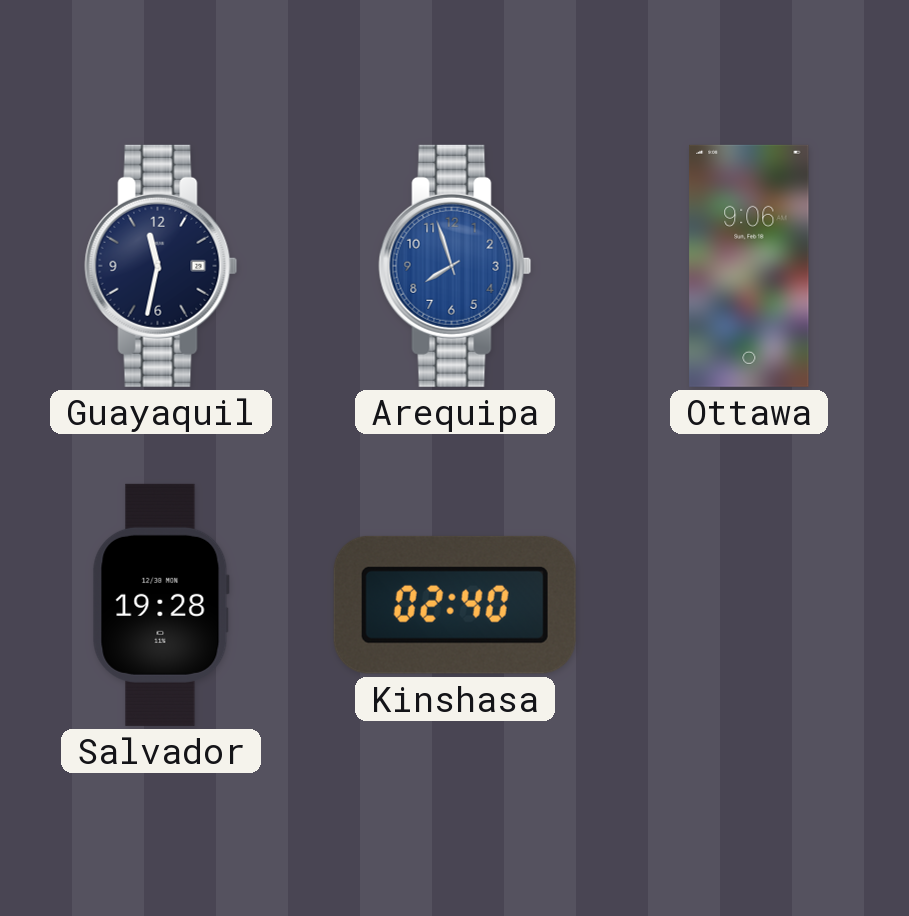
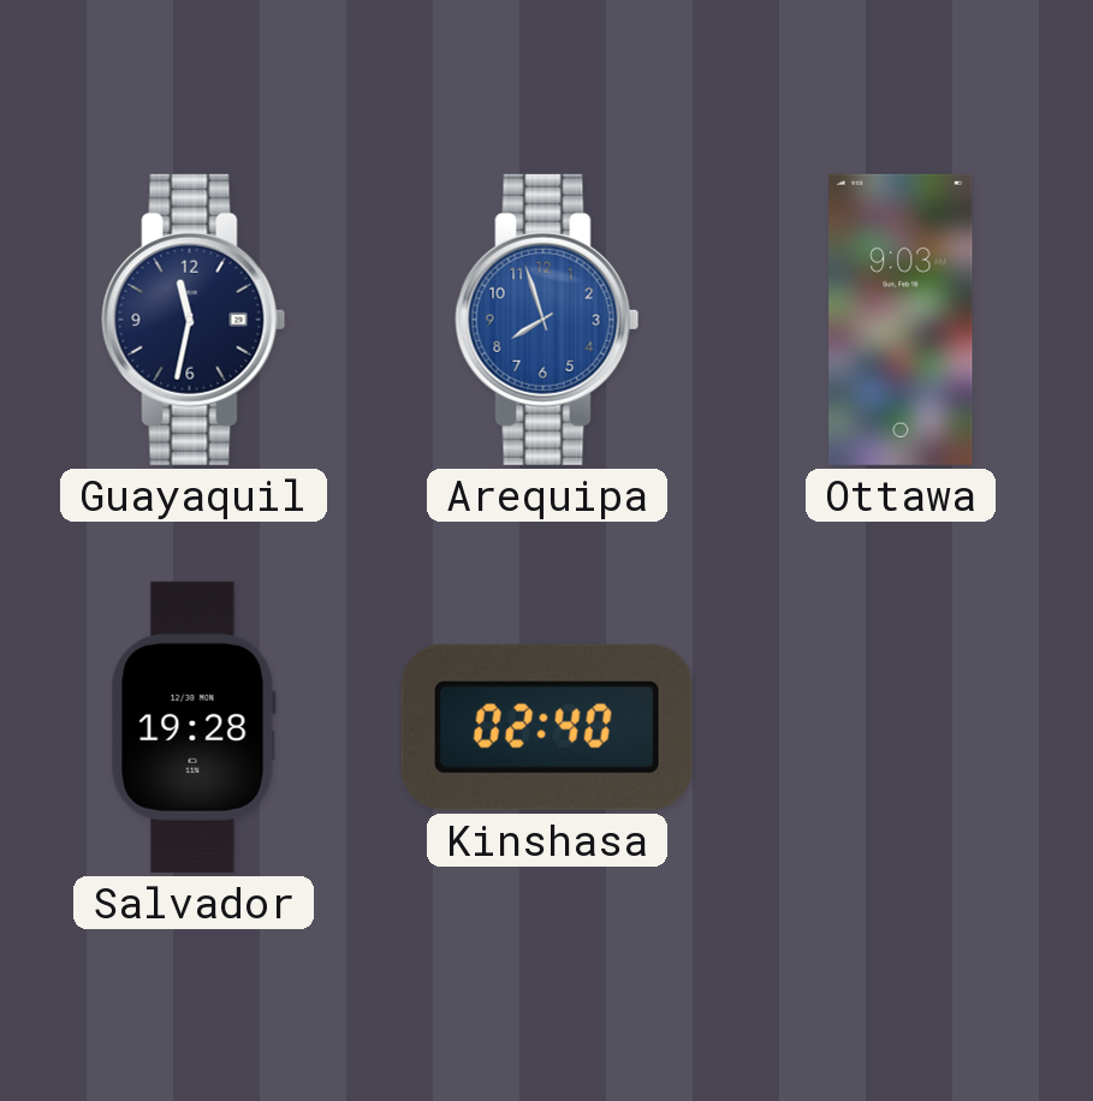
Ottawa: 9:06 -> 9:03 (901, 320)
